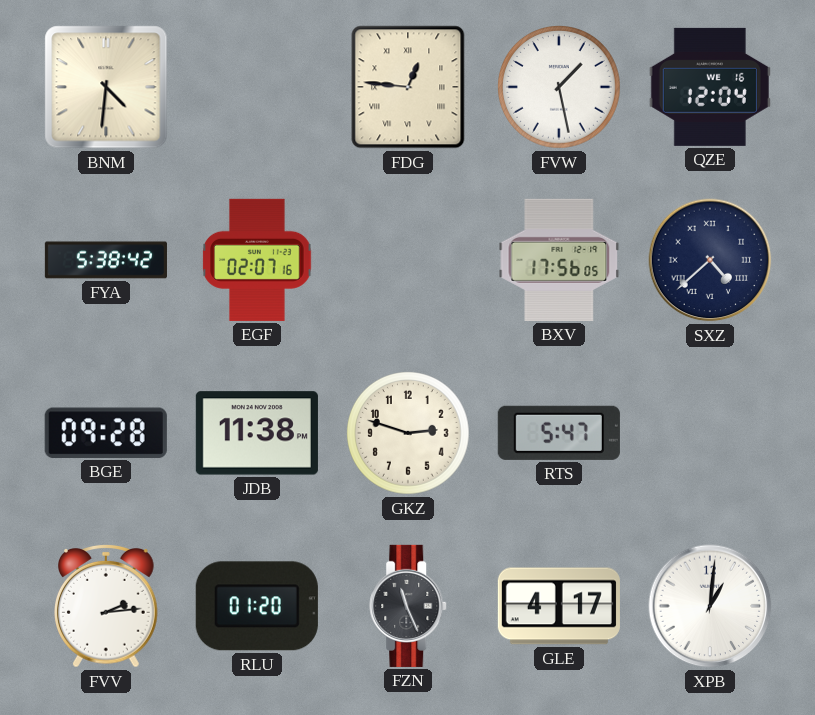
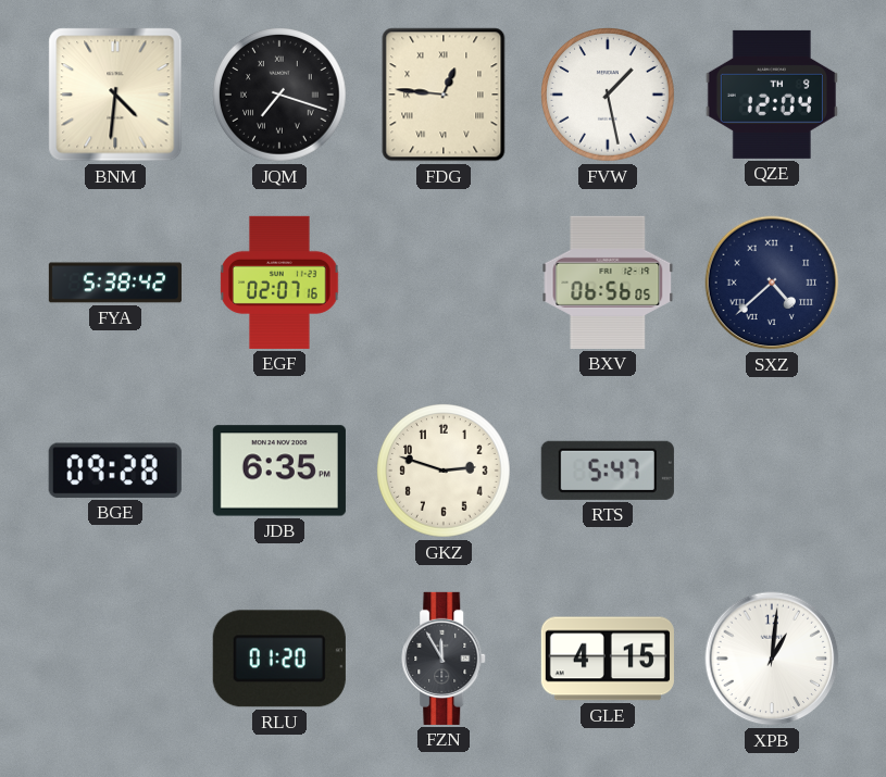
JQM: none -> 7:18 (280, 96)
QZE date: WE 16 -> TH 9 (772, 95)
BXV: 17:56 -> 06:56 (608, 283)
JDB: 11:38 -> 6:35 (279, 471)
FVV: 2:14 -> none (107, 606)
FZN: 11:26 -> 11:55 (445, 659)
GLE: 4:17 -> 4:15 (608, 659)
